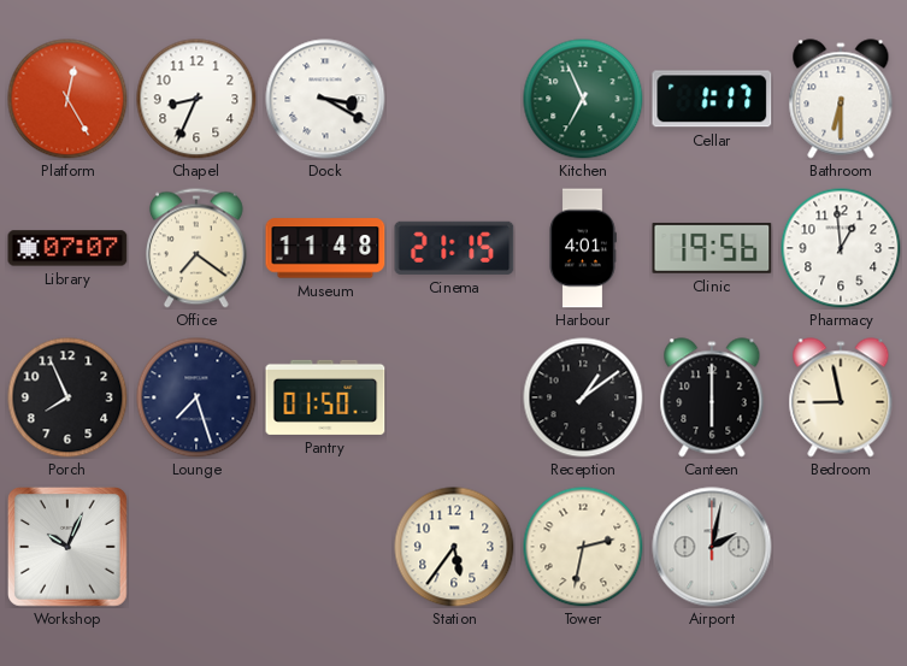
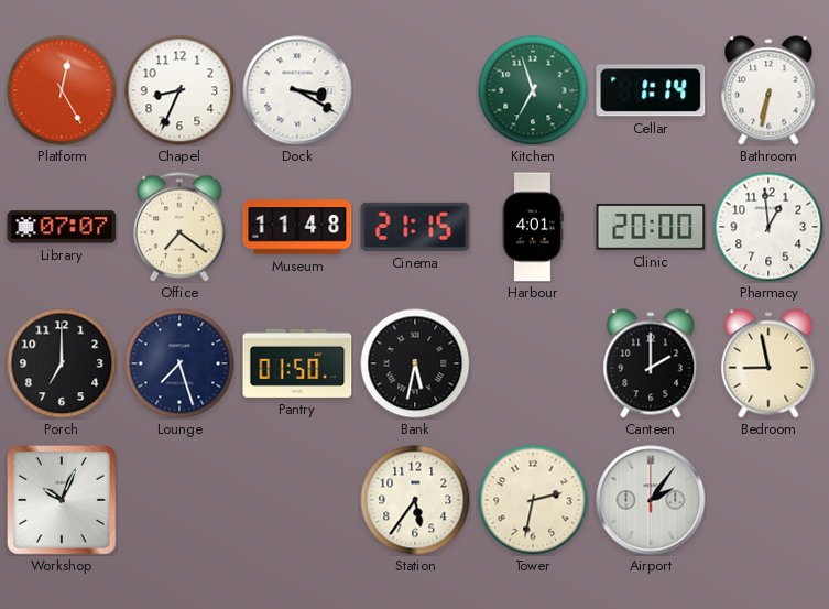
Kitchen: 6:56 -> 6:57 (533, 90)
Cellar: 1:17 -> 1:14 (651, 90)
Bathroom: 6:30 -> 6:32 (768, 90)
Clinic: 19:56 -> 20:00 (651, 227)
Porch: 7:56 -> 7:00 (62, 363)
Bank: none -> 5:32 (415, 363)
Reception: 1:09 -> none (583, 397)
Canteen: 6:00 -> 2:00 (651, 363)
Airport: 2:02 -> 2:06 (651, 500)
